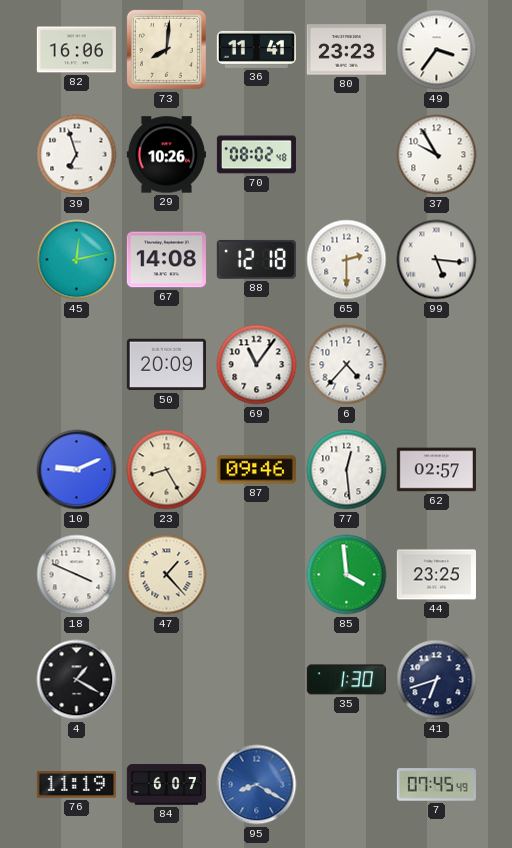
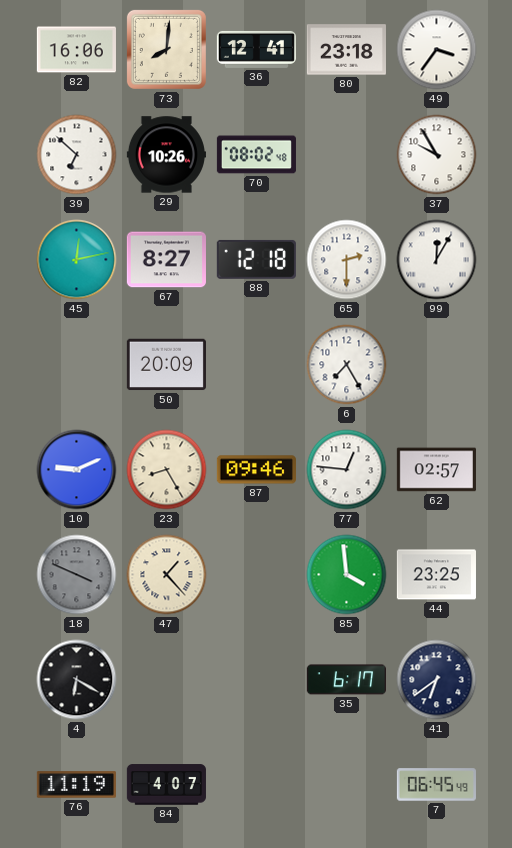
36: 11:41 -> 12:41 (256, 49)
80: 23:23 -> 23:18 (346, 50)
39: 6:57 -> 6:52 (77, 155)
67: 14:08 -> 8:27 (166, 260)
99: 5:16 -> 12:05 (437, 260)
69: 11:06 -> none (257, 365)
6: 4:37 -> 7:25 (347, 365)
77: 12:29 -> 12:46 (347, 470)
18 dial: white -> grey (77, 575)
4: 1:20 -> 6:20 (77, 680)
35: 1:30 -> 6:17 (346, 680)
41: 6:42 -> 6:39 (437, 680)
84: 6:07 -> 4:07 (166, 785)
95: 8:20 -> none (257, 785)
7: 07:45 -> 06:45 (436, 785)
